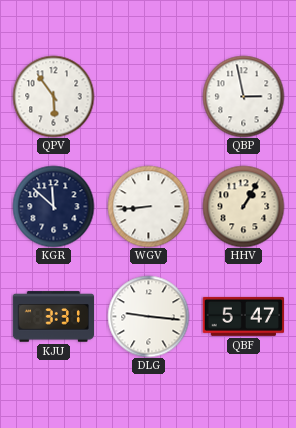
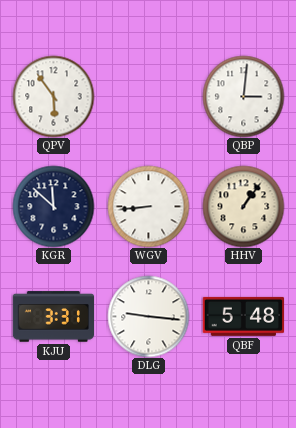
QBP: 2:58 -> 3:01 (243, 96)
HHV: 1:05 -> 1:06 (243, 206)
QBF: 5:47 -> 5:48 (243, 316)
